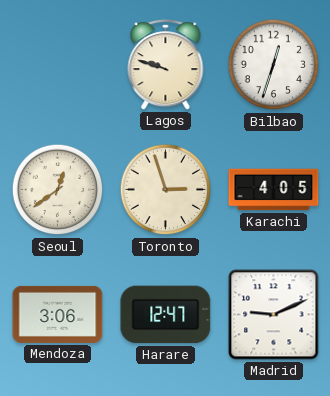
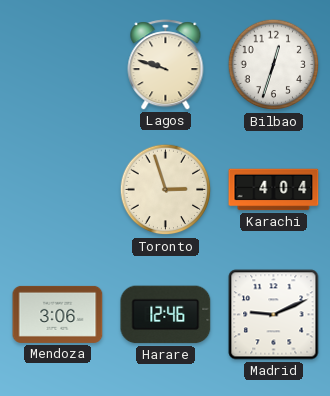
Seoul: 12:39 -> none (58, 190)
Karachi: 4:05 -> 4:04 (274, 190)
Harare: 12:47 -> 12:46 (166, 315)
